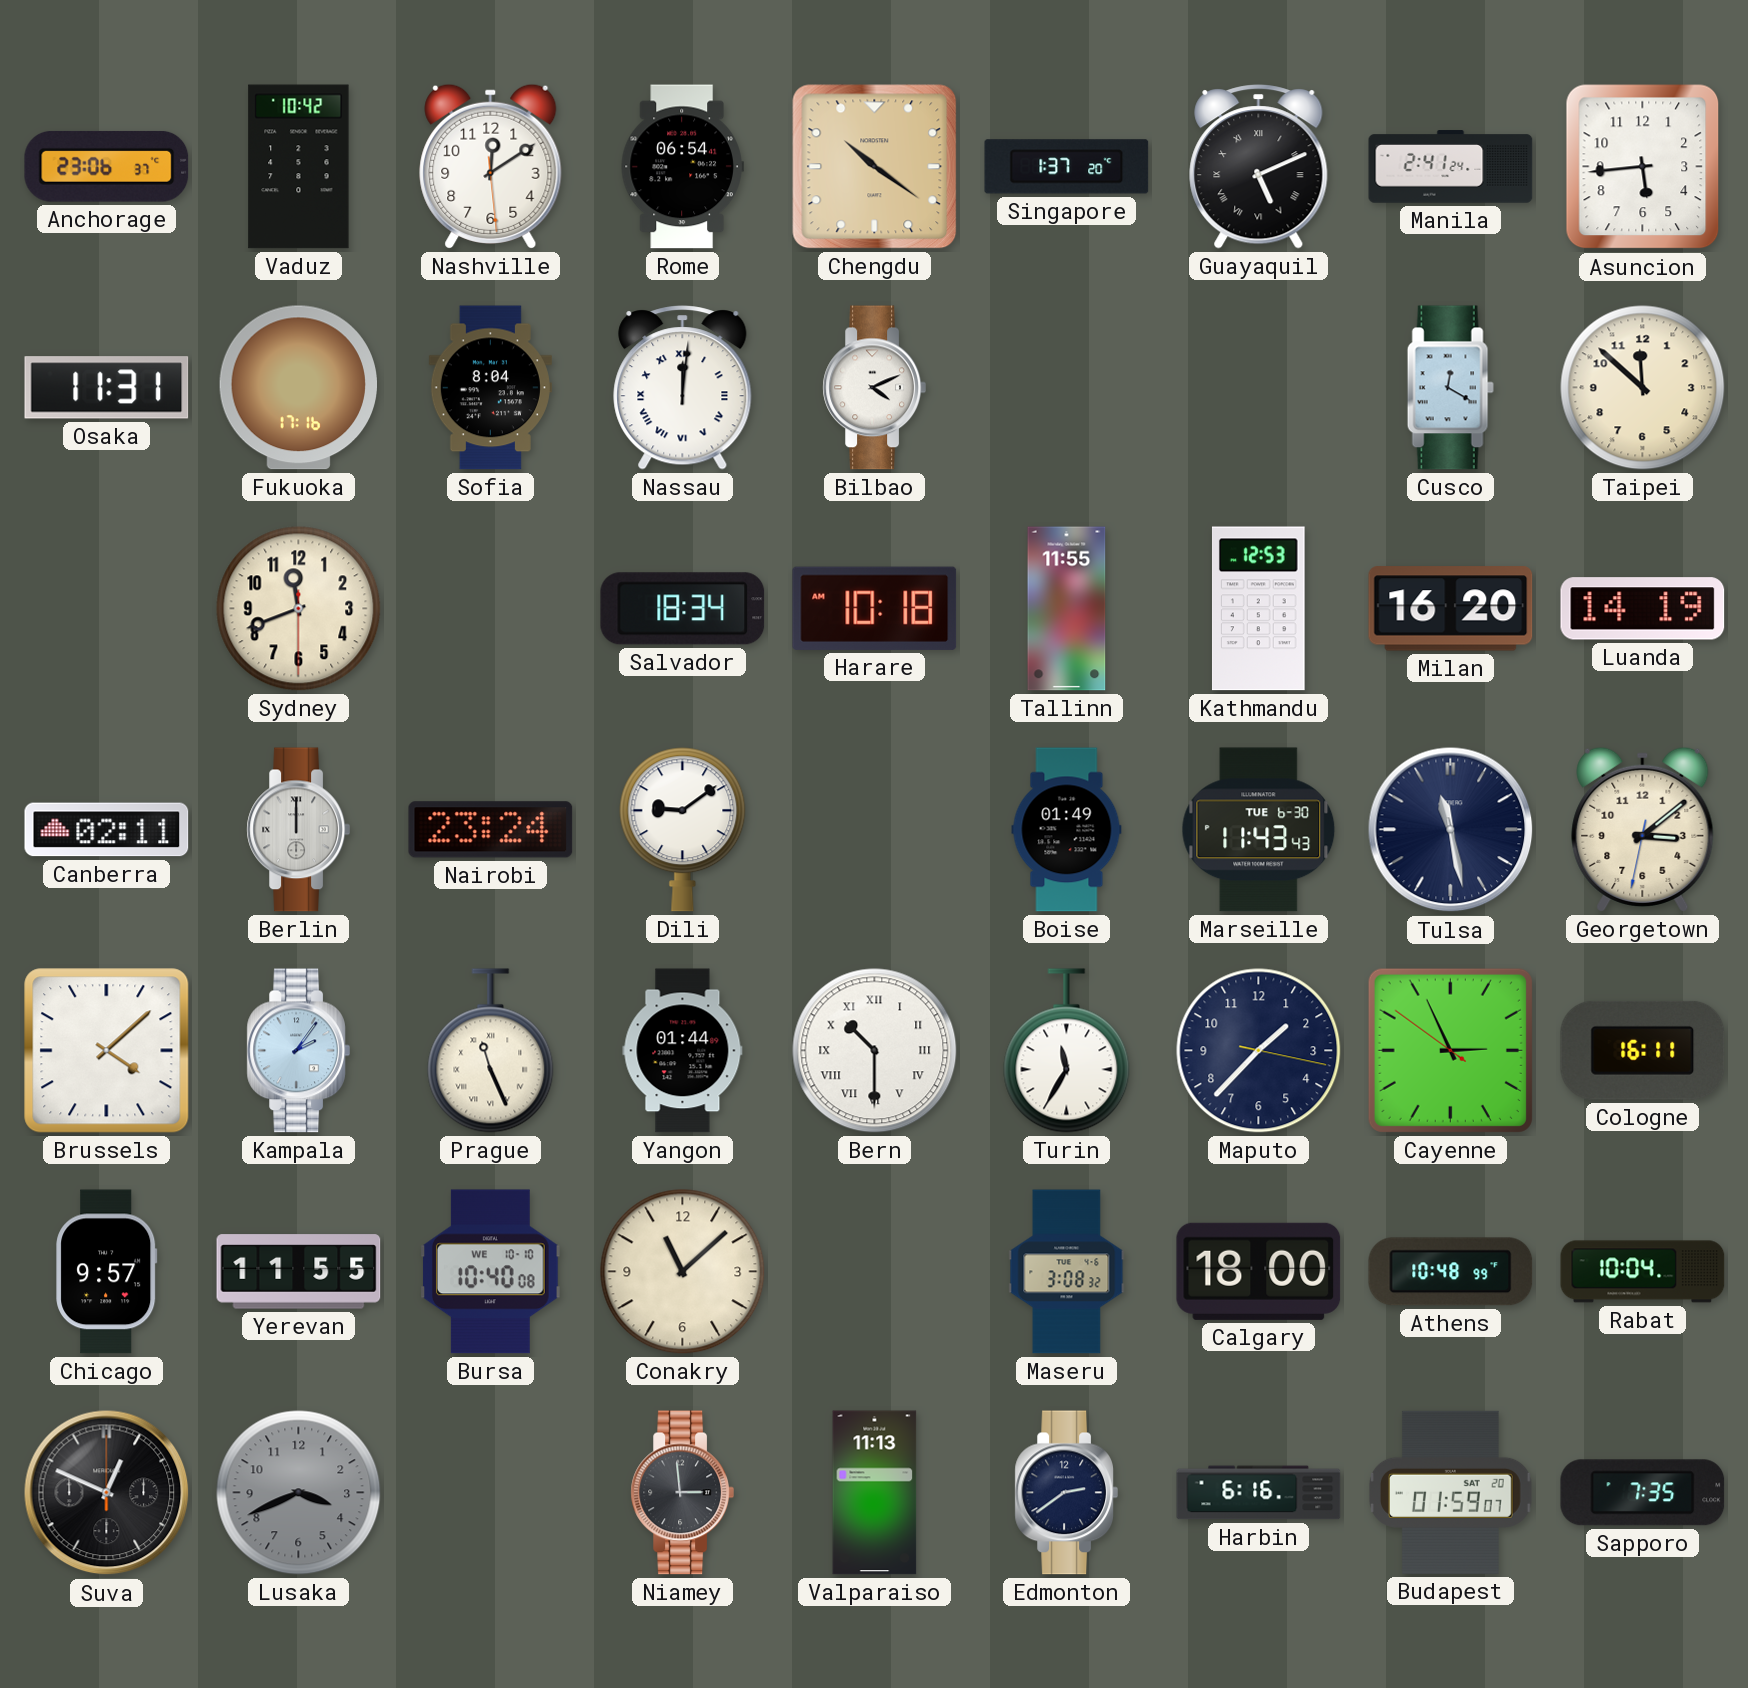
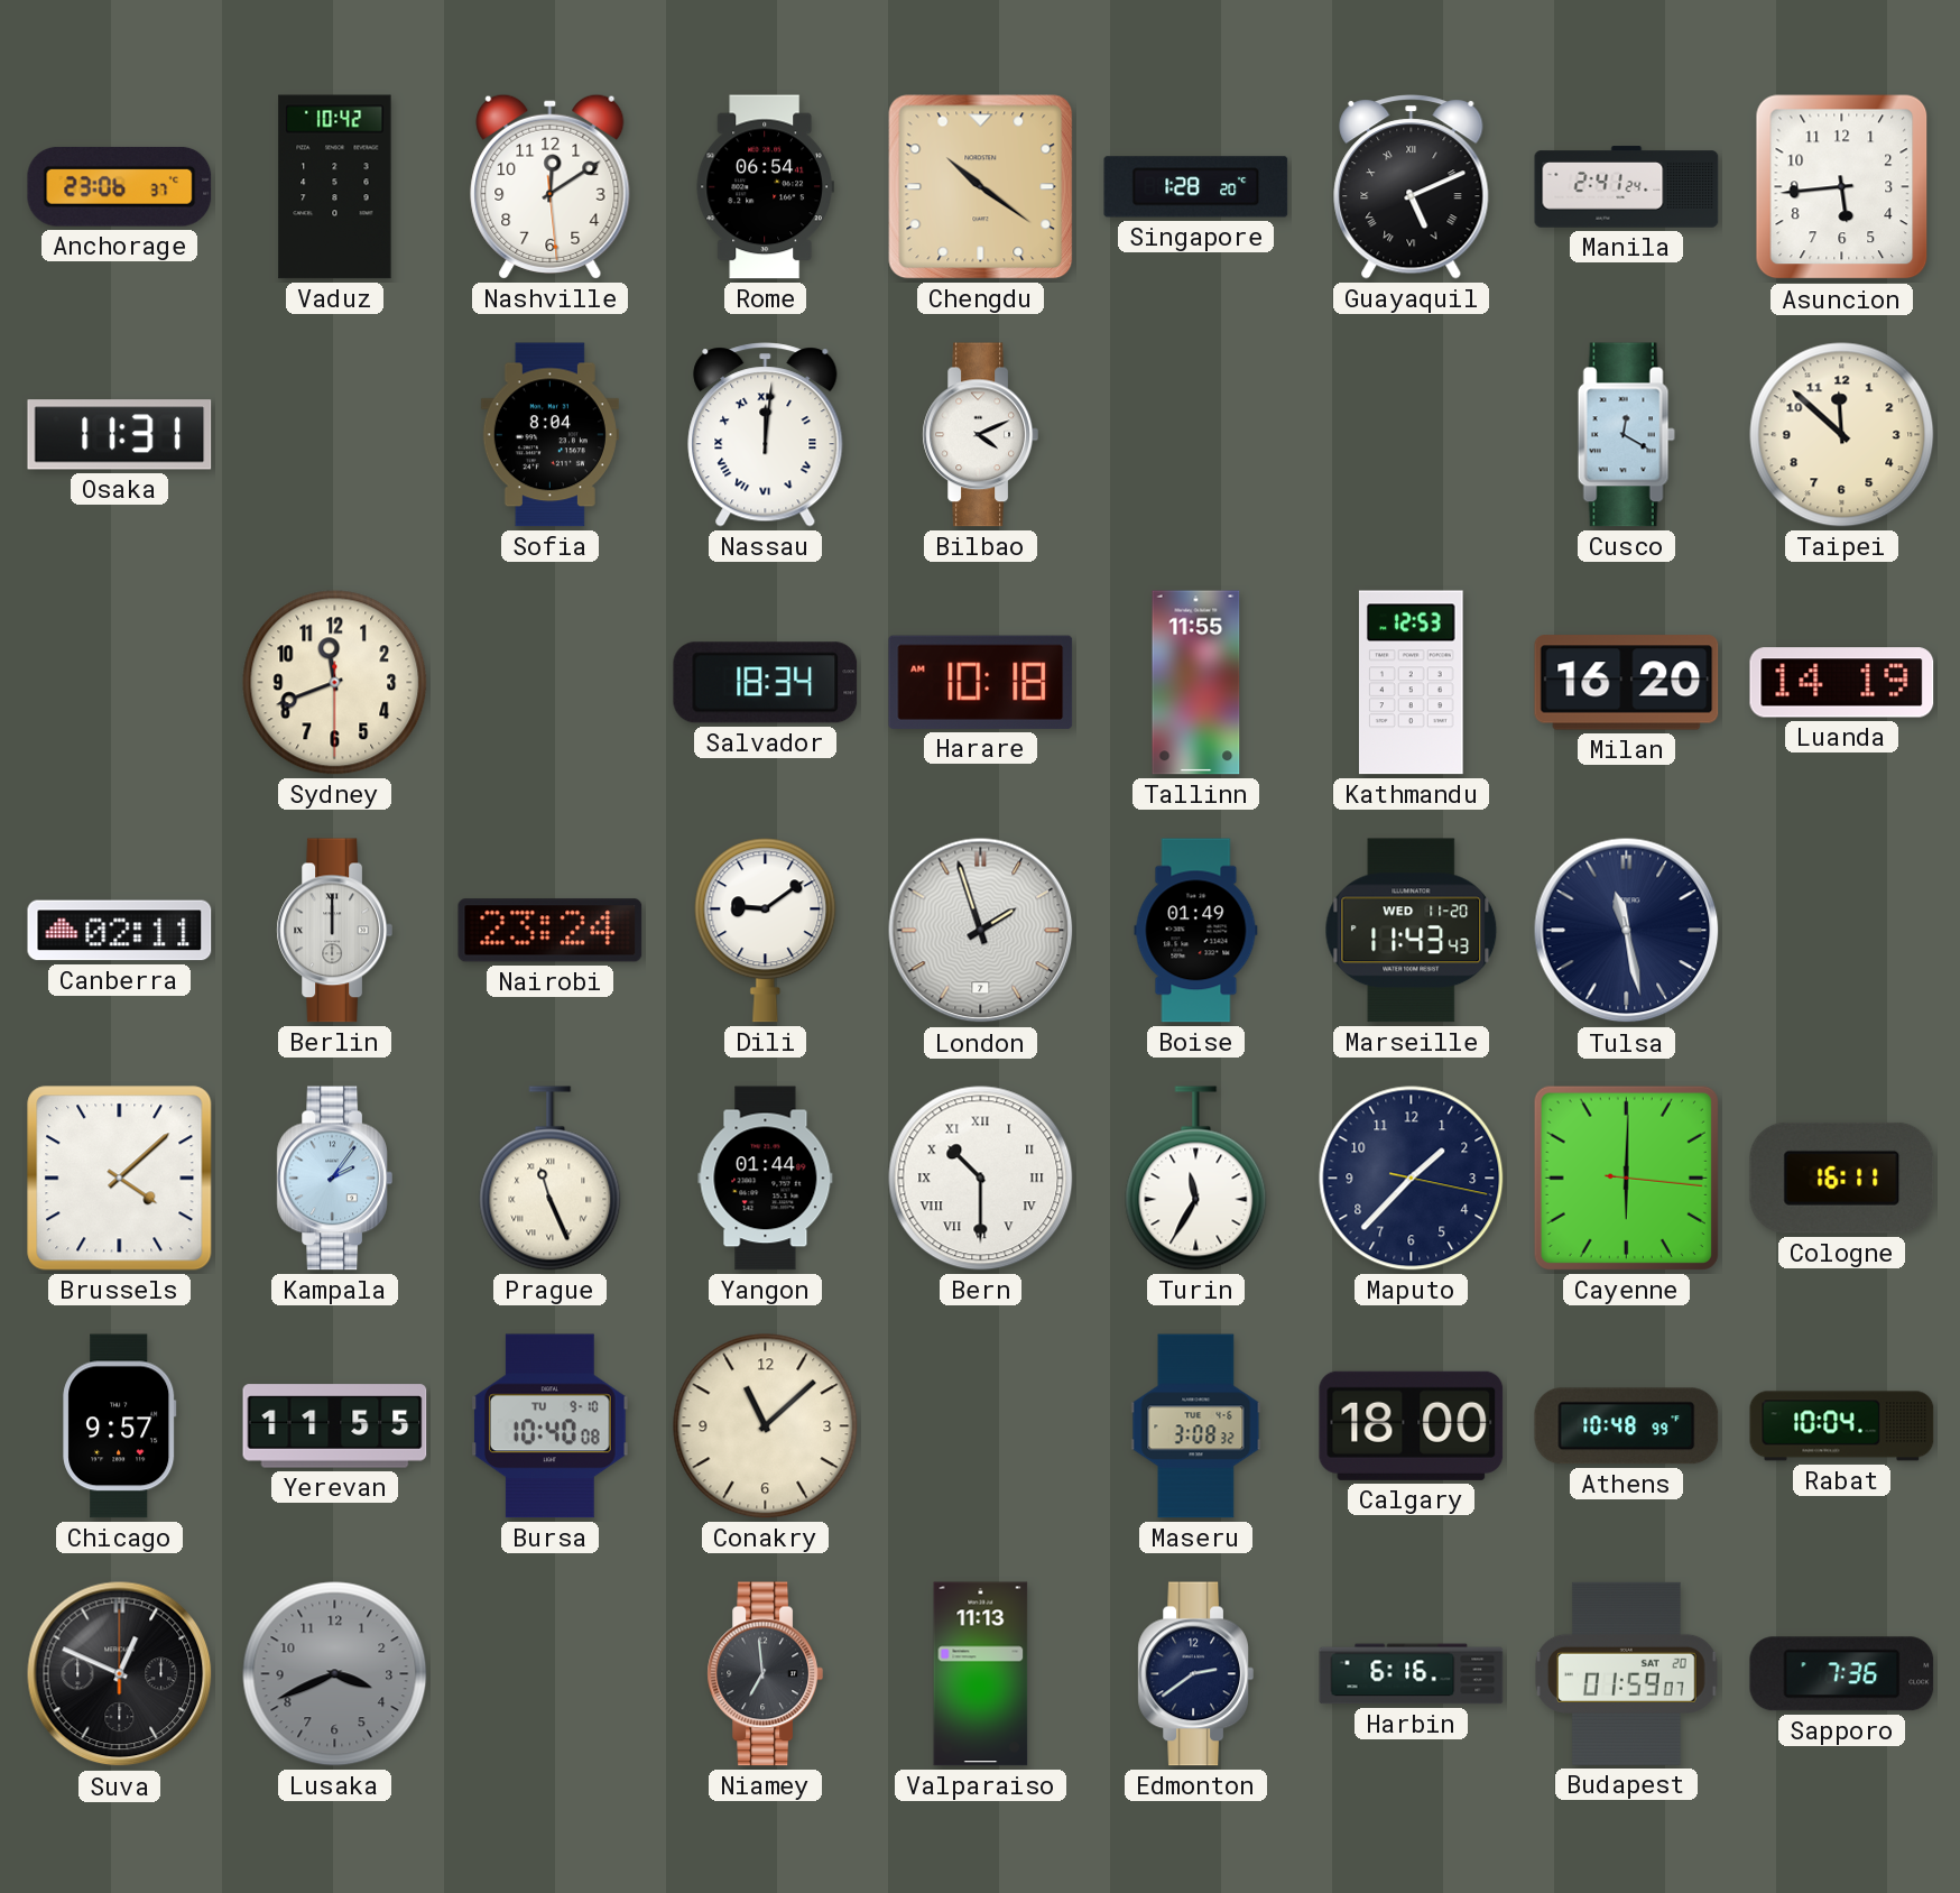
Singapore: 1:37 -> 1:28 (1196, 187)
Fukuoka: 17:16 -> none (298, 388)
London: none -> 1:57 (981, 931)
Marseille date: TUE 6-30 -> WED 11-20 (1412, 931)
Georgetown: 3:08 -> none (1643, 829)
Cayenne: 2:55 -> 6:00 (1626, 1178)
Bursa date: WE 10-10 -> TU 9-10 (551, 1426)
Niamey: 2:59 -> 6:59 (765, 1674)
Sapporo: 7:35 -> 7:36 (1842, 1674)
